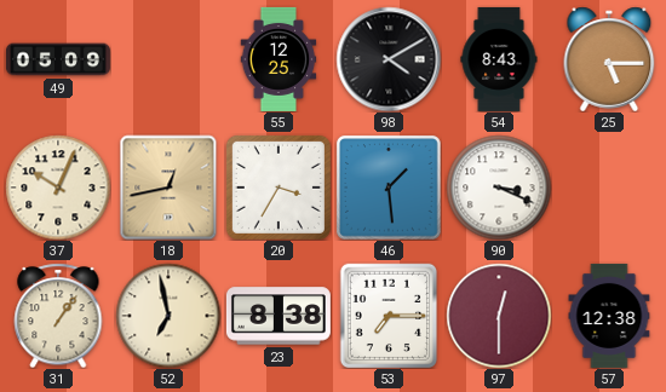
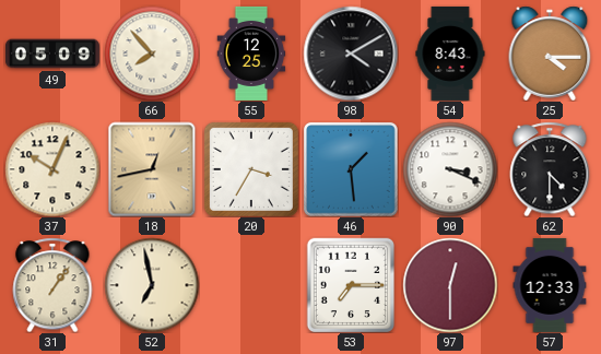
66: none -> 7:53 (152, 54)
25: 5:15 -> 4:15 (550, 54)
62: none -> 4:30 (550, 169)
23: 8:38 -> none (279, 316)
57: 12:38 -> 12:33 (550, 285)
